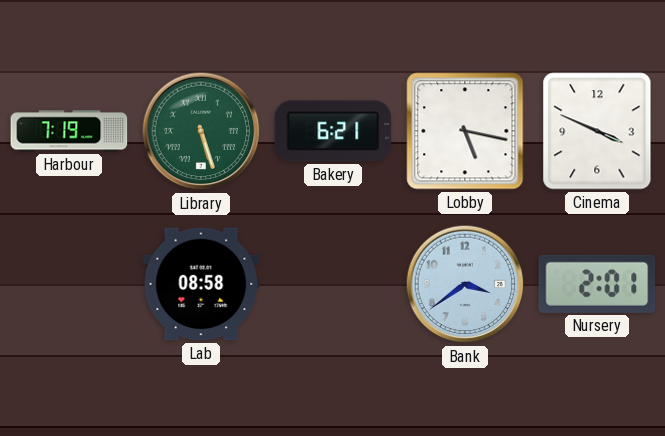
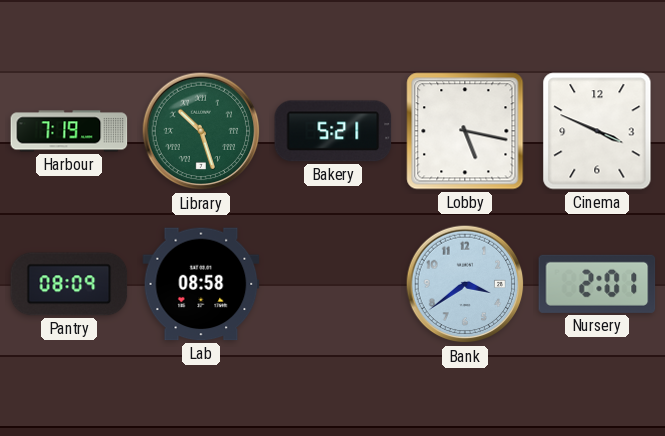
Library: 5:27 -> 10:27 (201, 131)
Bakery: 6:21 -> 5:21 (333, 131)
Pantry: none -> 08:09 (69, 284)
